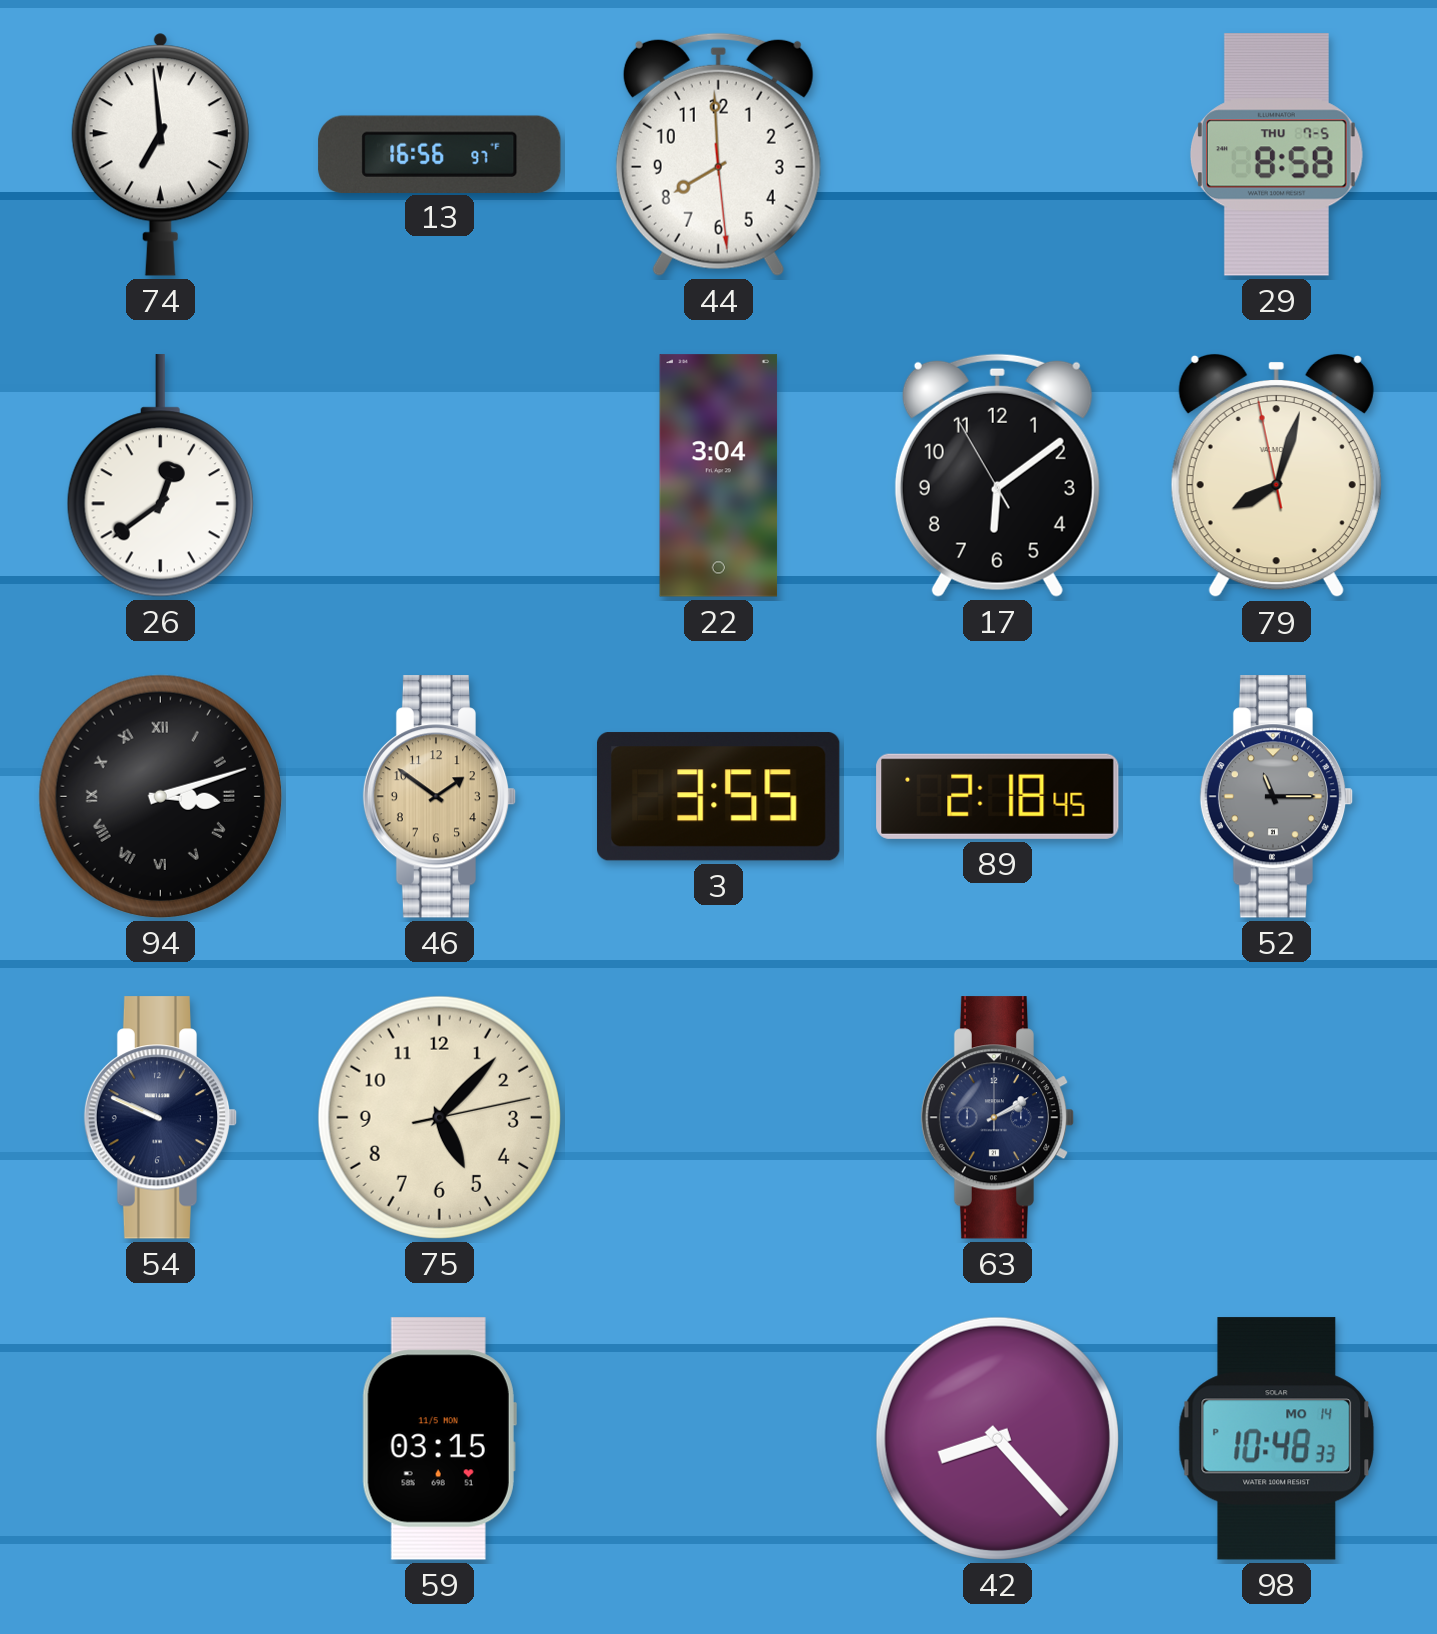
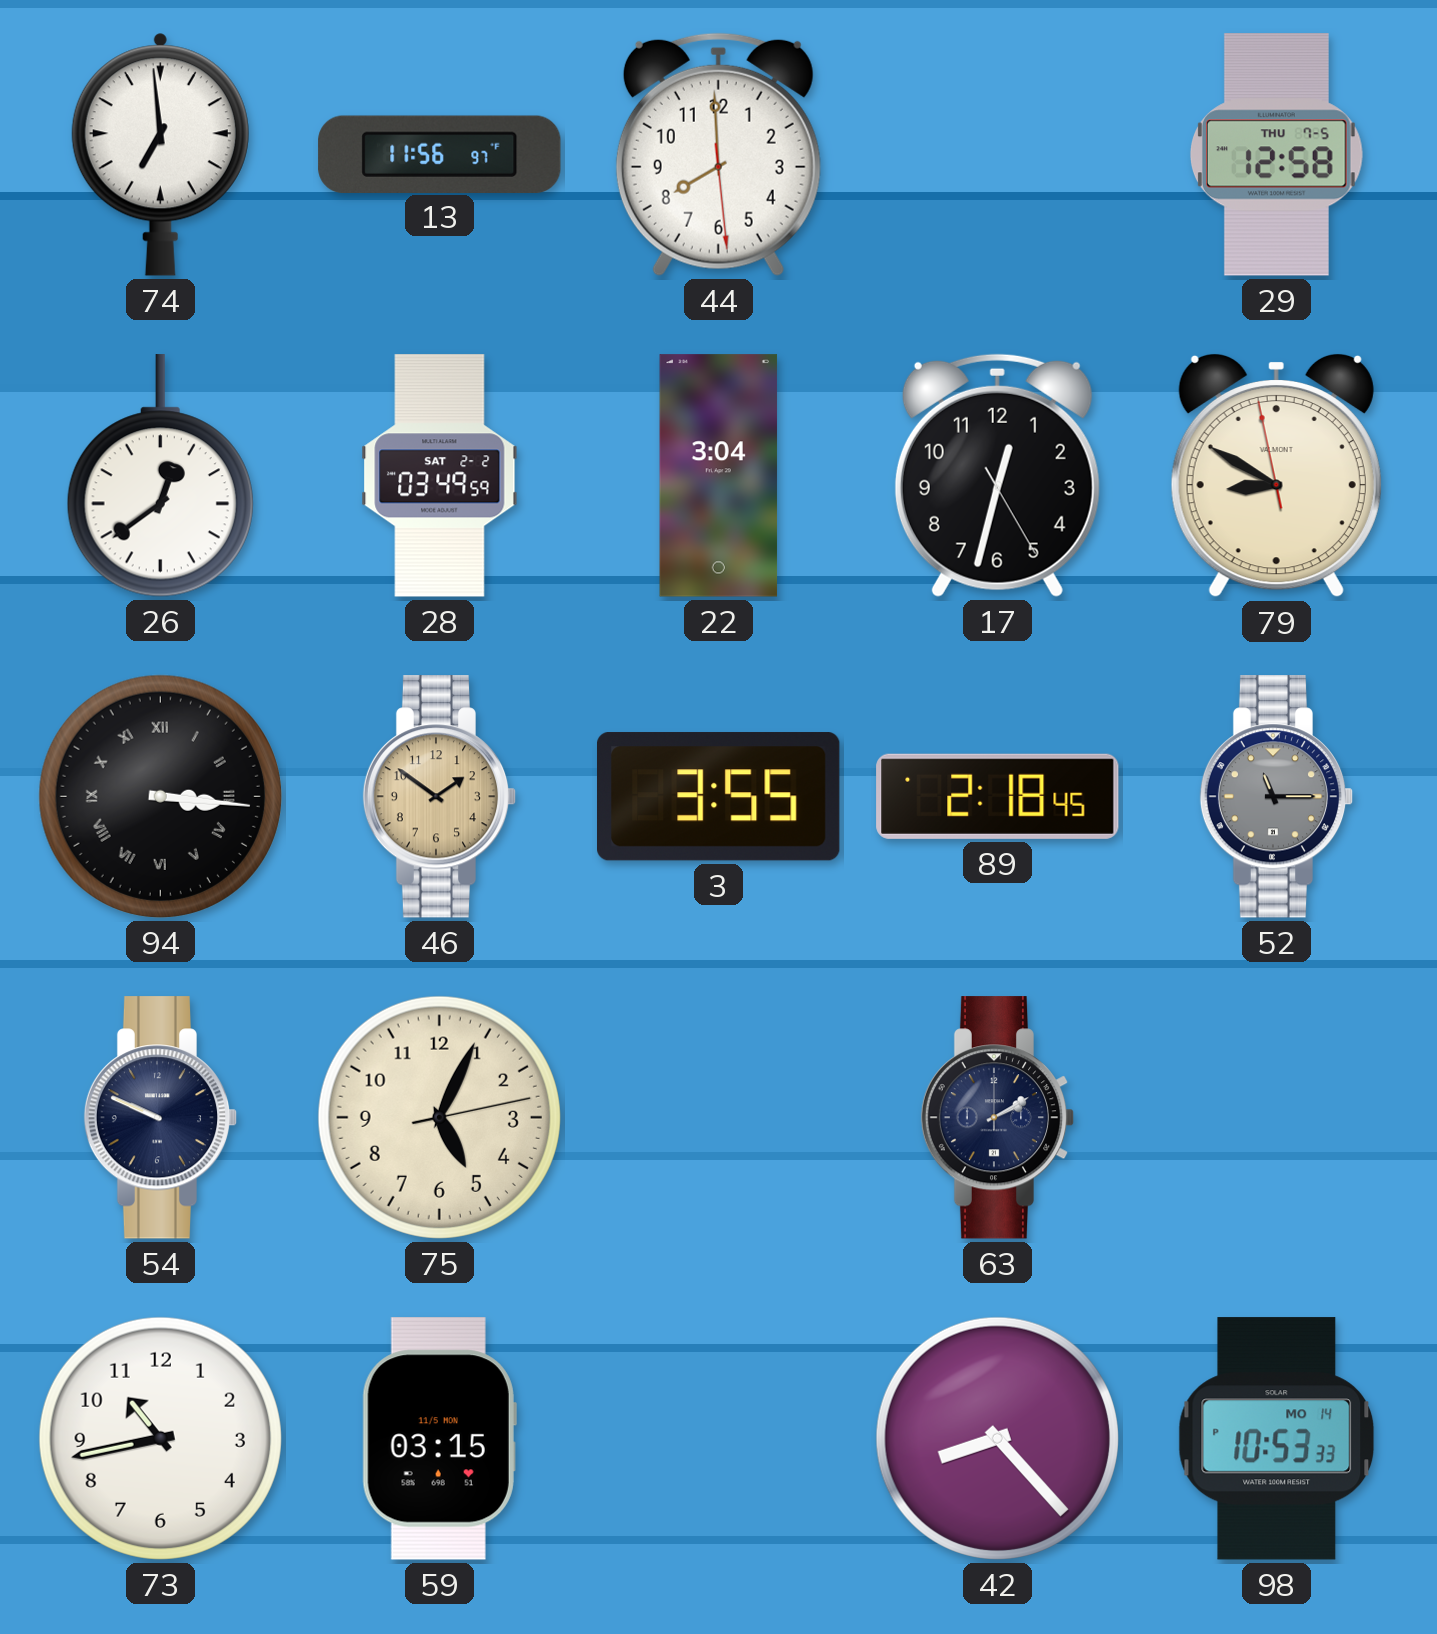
13: 16:56 -> 11:56 (440, 154)
29: 8:58 -> 12:58 (1276, 155)
28: none -> 03:49 (440, 476)
17: 6:08 -> 12:32 (997, 475)
79: 8:02 -> 8:49 (1276, 476)
94: 3:12 -> 3:16 (160, 796)
75: 5:07 -> 5:04 (439, 1117)
73: none -> 10:43 (160, 1438)
98: 10:48 -> 10:53 (1277, 1439)
